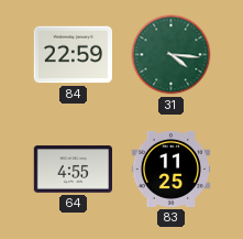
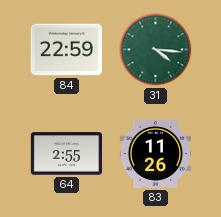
64: 4:55 -> 2:55 (66, 154)
83: 11:25 -> 11:26 (156, 153)
